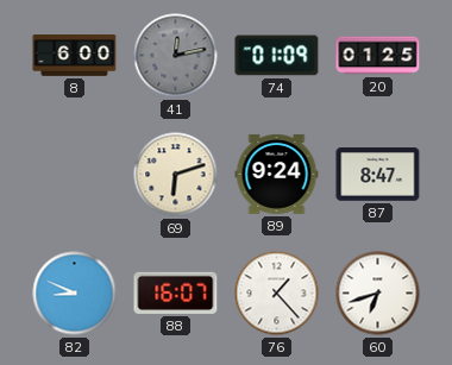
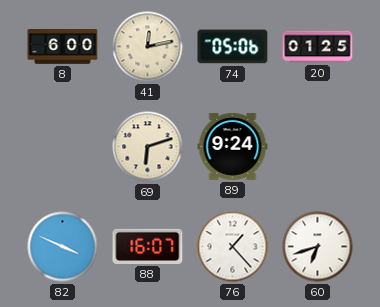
41 dial: grey -> cream (148, 47)
74: 01:09 -> 05:06 (233, 47)
87: 8:47 -> none (378, 175)
82: 8:49 -> 3:49 (63, 247)
